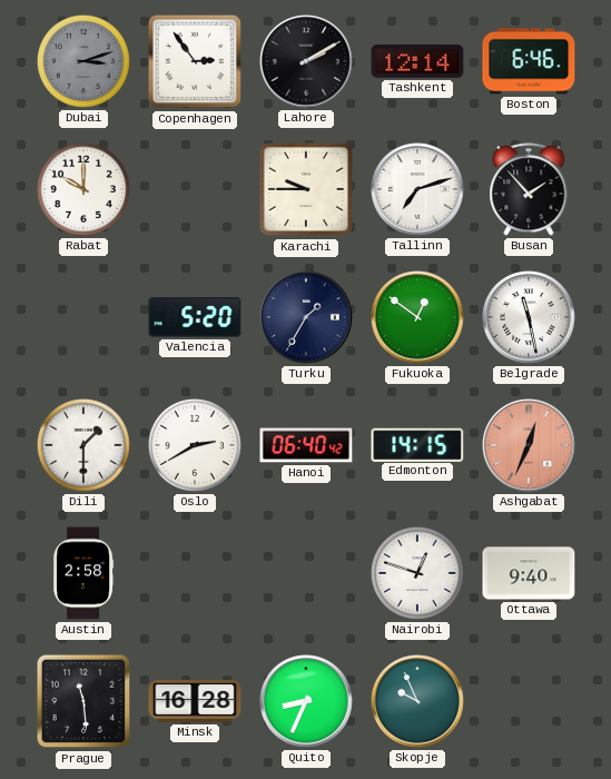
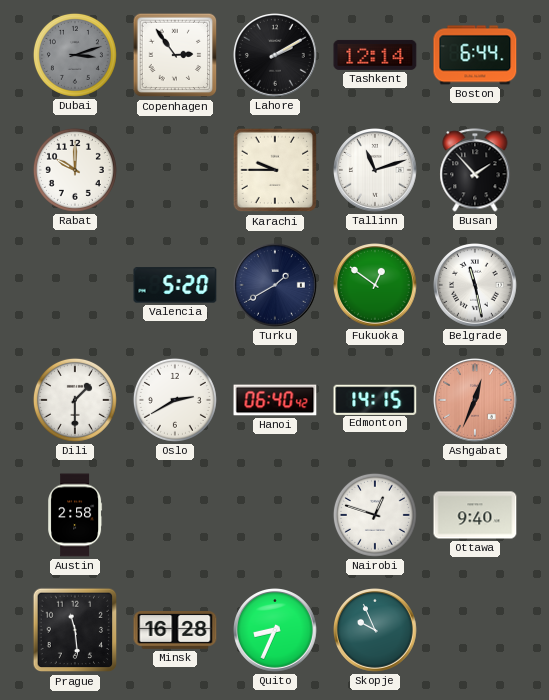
Boston: 6:46 -> 6:44 (475, 55)
Tallinn: 7:12 -> 11:12 (376, 171)
Turku: 1:35 -> 1:40 (276, 286)
